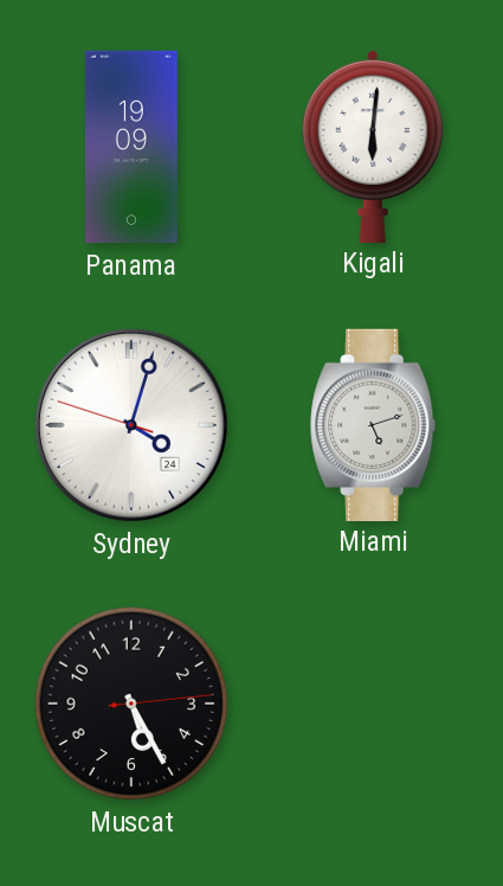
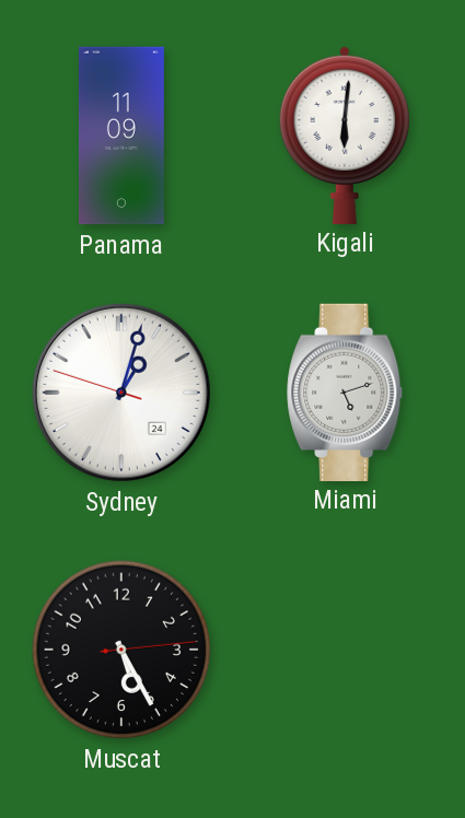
Panama: 19:09 -> 11:09 (121, 136)
Sydney: 4:02 -> 1:02 (121, 393)
